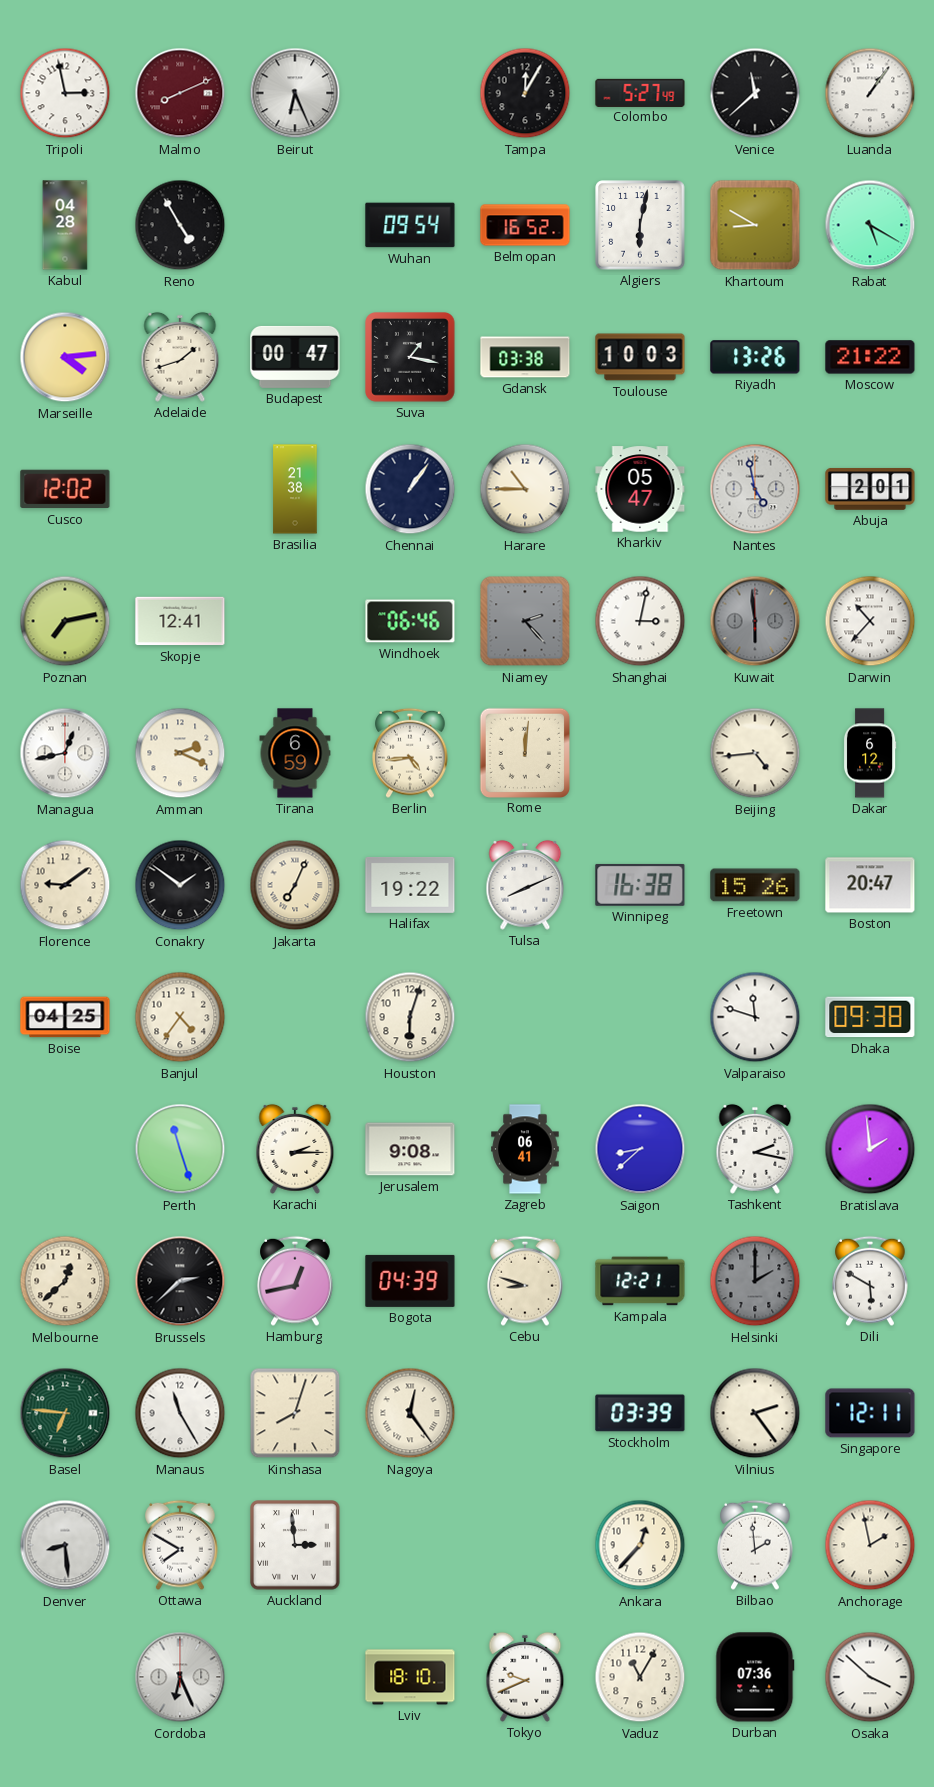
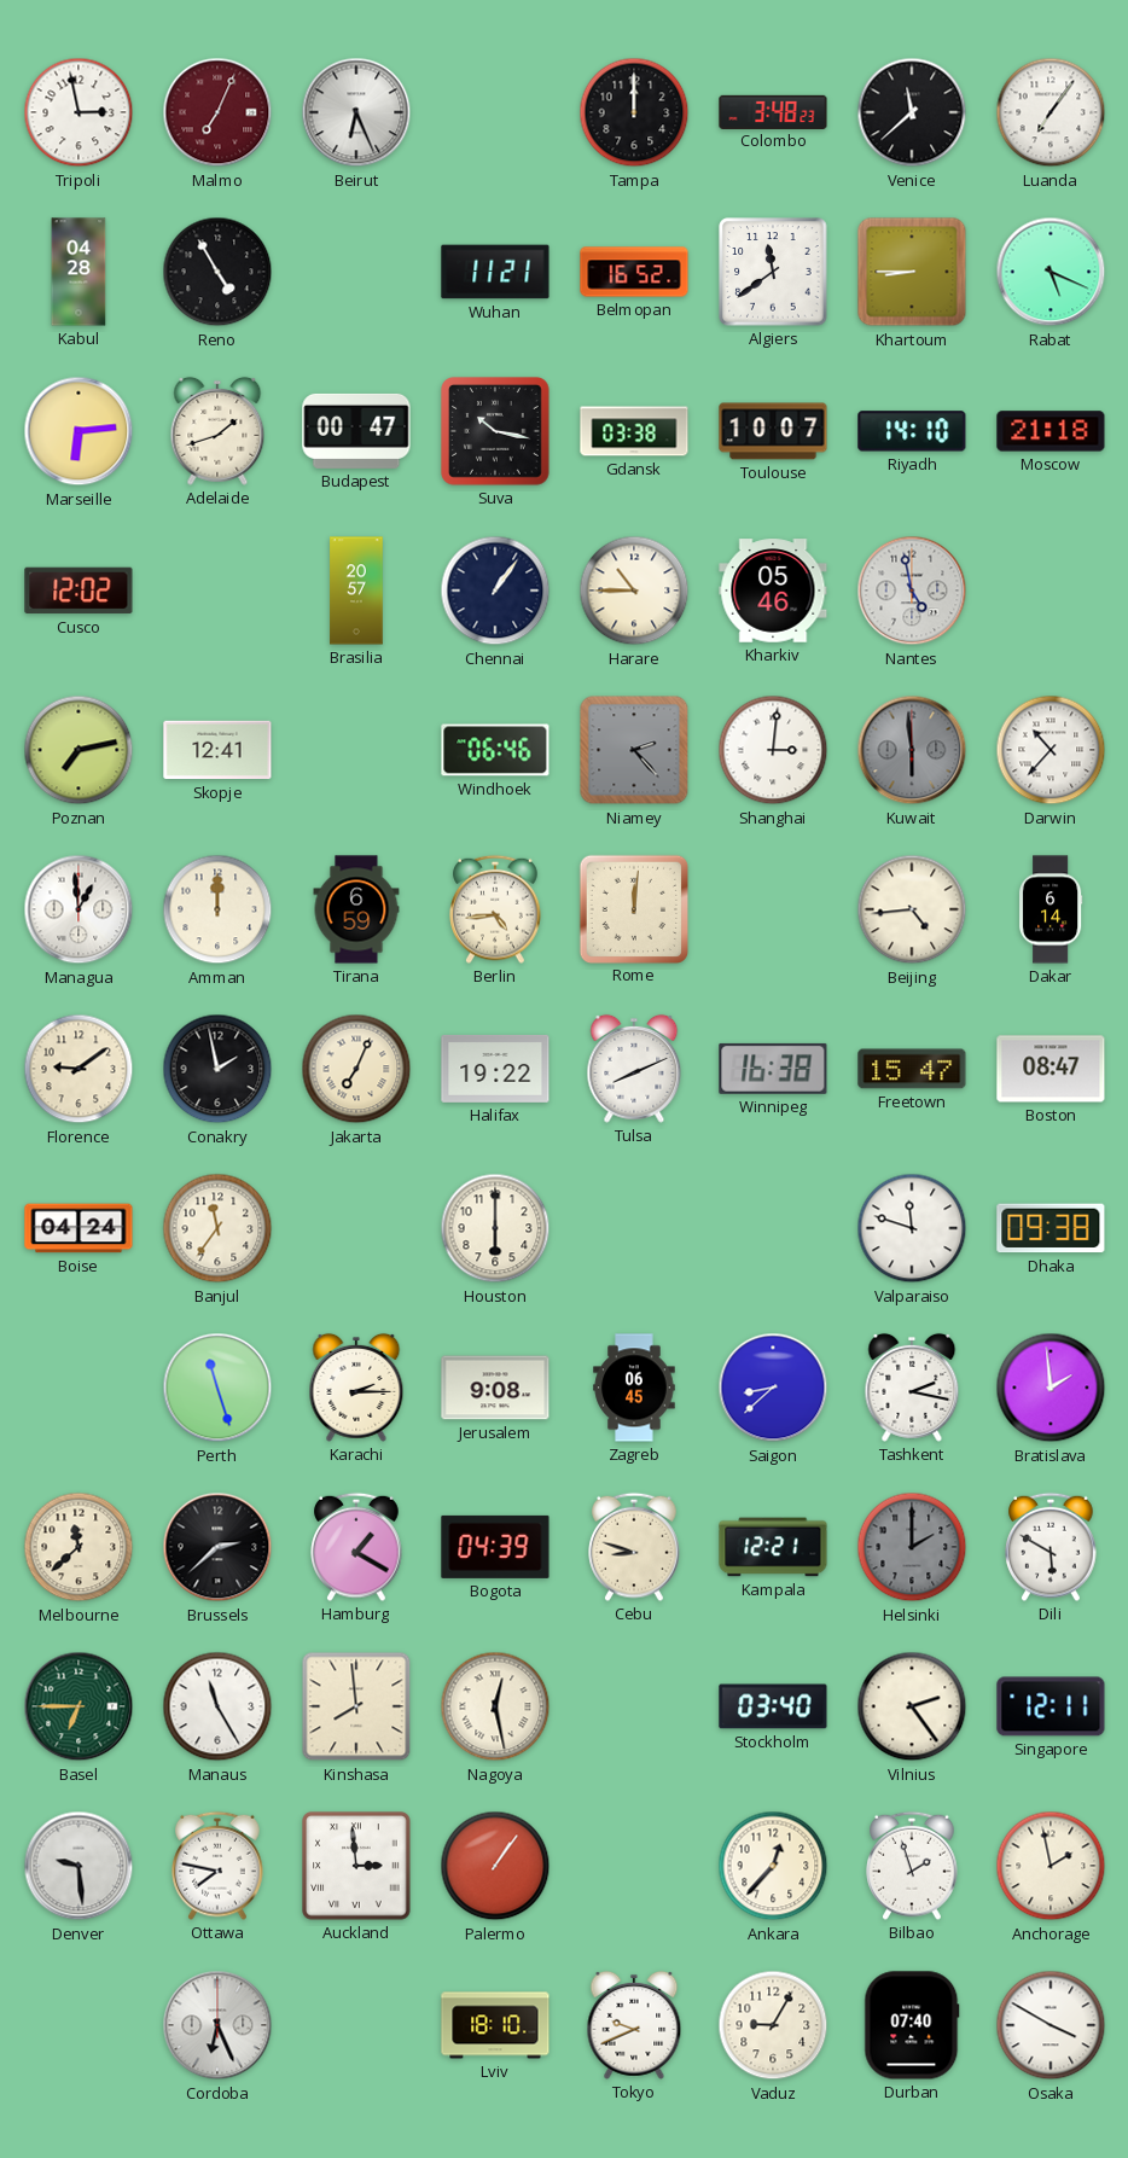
Malmo: 8:11 -> 7:04 (217, 112)
Tampa: 12:05 -> 12:00 (634, 112)
Colombo: 5:27 -> 3:48 (773, 111)
Luanda: 1:06 -> 7:06 (1051, 112)
Wuhan: 09:54 -> 11:21 (495, 272)
Algiers: 6:02 -> 11:39 (773, 272)
Khartoum: 8:50 -> 8:45 (912, 272)
Rabat: 5:20 -> 5:19 (1051, 272)
Marseille: 4:14 -> 6:14 (79, 431)
Suva: 1:17 -> 10:17 (496, 432)
Toulouse: 10:03 -> 10:07 (773, 431)
Riyadh: 13:26 -> 14:10 (912, 431)
Moscow: 21:22 -> 21:18 (1051, 431)
Brasilia: 21:38 -> 20:57 (356, 591)
Kharkiv: 05:47 -> 05:46 (773, 591)
Abuja: 2:01 -> none (870, 489)
Shanghai: 3:02 -> 3:01 (773, 750)
Managua: 12:43 -> 12:59 (79, 909)
Amman: 2:19 -> 12:00 (217, 909)
Dakar: 6:12 -> 6:14 (1051, 909)
Conakry: 1:51 -> 1:58 (217, 1069)
Freetown: 15:26 -> 15:47 (912, 1069)
Boston: 20:47 -> 08:47 (1051, 1069)
Boise: 04:25 -> 04:24 (79, 1228)
Banjul: 4:36 -> 11:36 (217, 1228)
Houston: 6:03 -> 6:00 (495, 1228)
Zagreb: 06:41 -> 06:45 (634, 1388)
Melbourne: 12:38 -> 11:38 (79, 1547)
Hamburg: 12:43 -> 1:20 (356, 1547)
Basel: 6:46 -> 6:45 (79, 1706)
Kinshasa: 8:03 -> 7:59 (356, 1706)
Nagoya: 12:24 -> 12:28 (495, 1706)
Stockholm: 03:39 -> 03:40 (773, 1706)
Denver: 8:29 -> 9:29 (79, 1866)
Ottawa: 7:50 -> 7:47 (217, 1866)
Palermo: none -> 1:06 (495, 1866)
Bilbao: 1:59 -> 1:57 (912, 1866)
Vaduz: 11:05 -> 9:05 (773, 2025)
Durban: 07:36 -> 07:40 (912, 2025)
Osaka: 3:52 -> 3:50 (1051, 2025)
